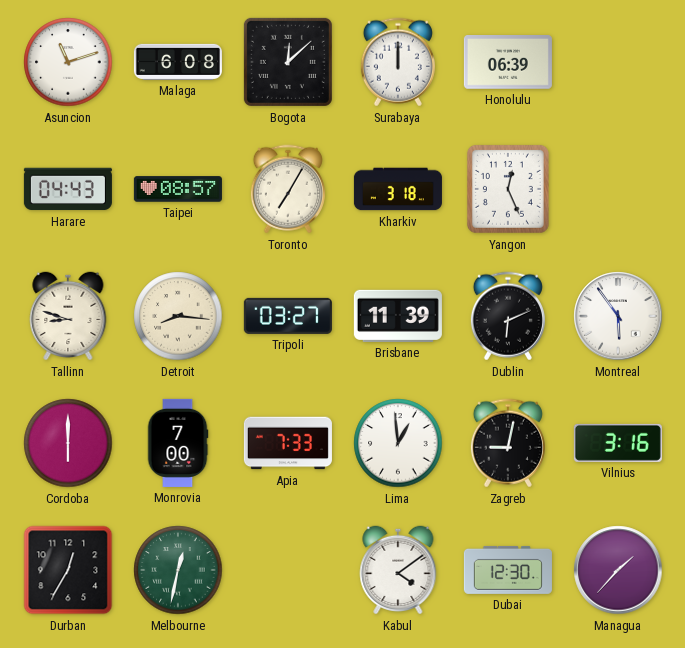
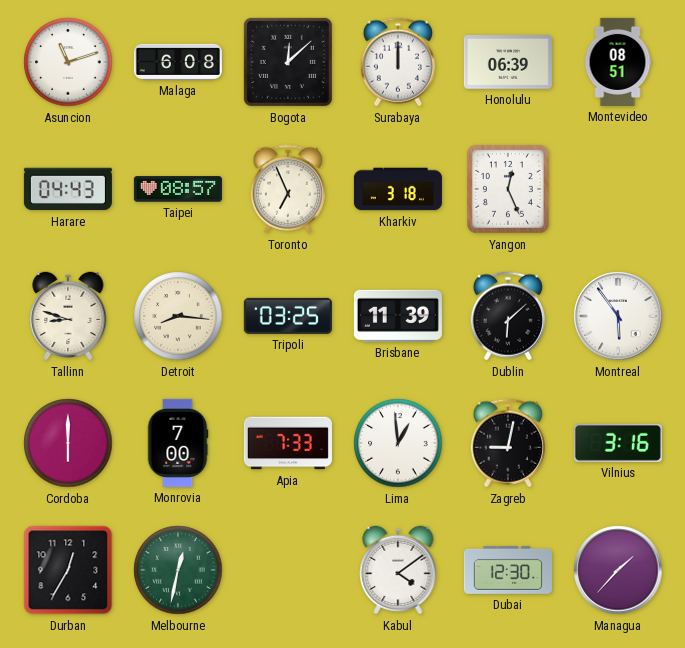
Montevideo: none -> 08:51 (618, 62)
Toronto: 7:05 -> 6:56 (288, 189)
Tripoli: 03:27 -> 03:25 (288, 316)
Dublin: 6:11 -> 6:08 (508, 316)
